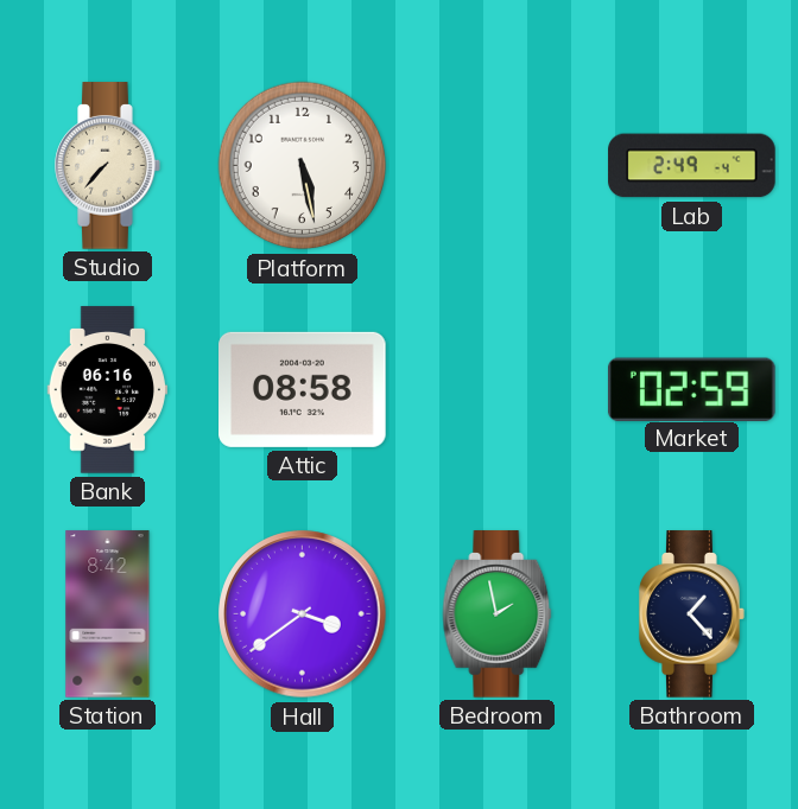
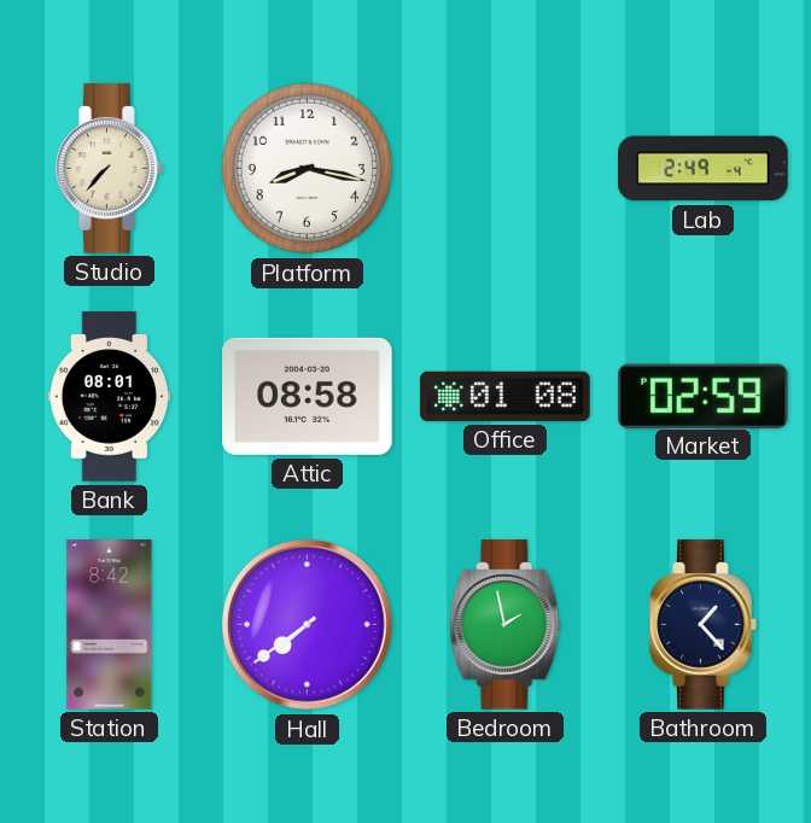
Platform: 5:28 -> 8:17 (308, 169)
Bank: 06:16 -> 08:01 (109, 397)
Office: none -> 01:08 (506, 396)
Hall: 3:39 -> 7:39 (308, 625)
